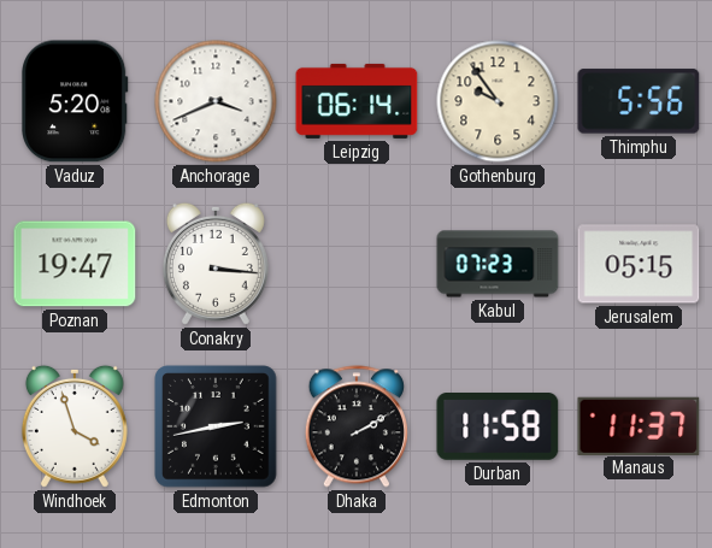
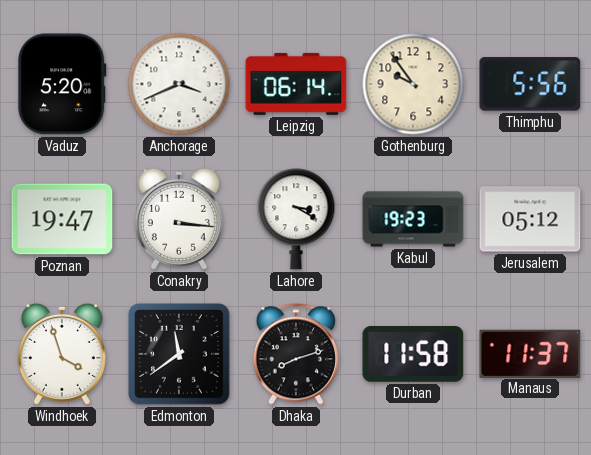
Lahore: none -> 3:20 (296, 219)
Kabul: 07:23 -> 19:23 (413, 219)
Jerusalem: 05:15 -> 05:12 (530, 219)
Edmonton: 2:43 -> 11:39 (179, 354)
Dhaka: 2:10 -> 8:12 (296, 354)
